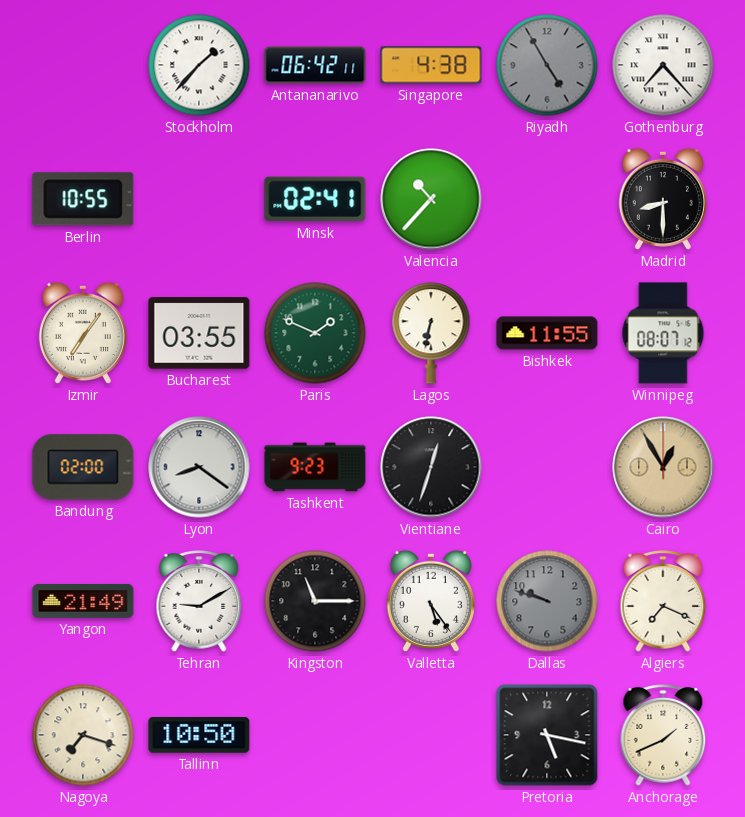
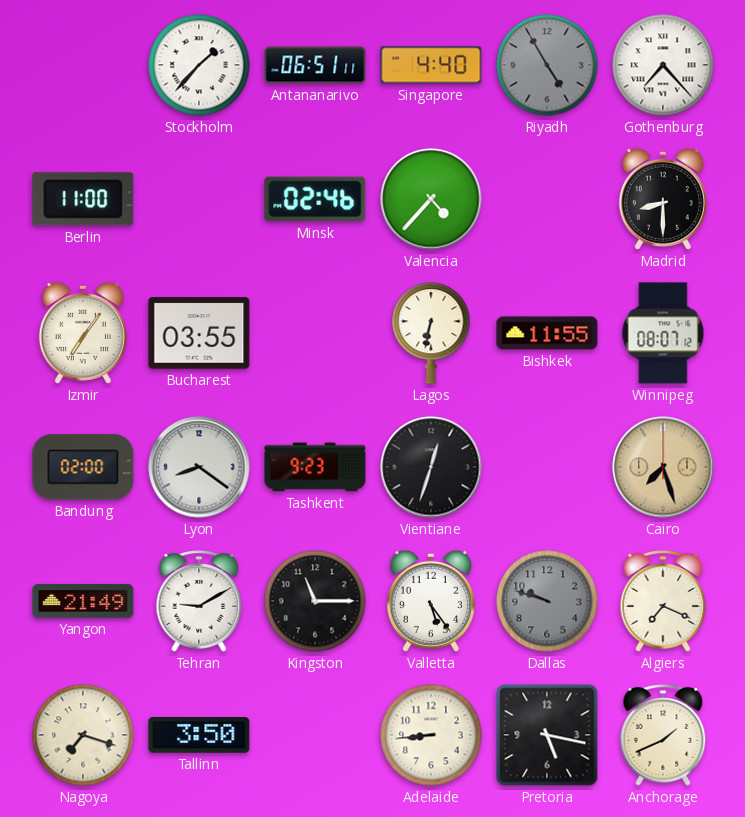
Antananarivo: 06:42 -> 06:51 (315, 65)
Singapore: 4:38 -> 4:40 (431, 65)
Berlin: 10:55 -> 11:00 (83, 199)
Minsk: 02:41 -> 02:46 (315, 199)
Valencia: 10:37 -> 4:37 (431, 199)
Paris: 1:49 -> none (315, 333)
Cairo: 12:55 -> 7:27 (663, 467)
Tallinn: 10:50 -> 3:50 (199, 736)
Adelaide: none -> 8:44 (431, 735)
